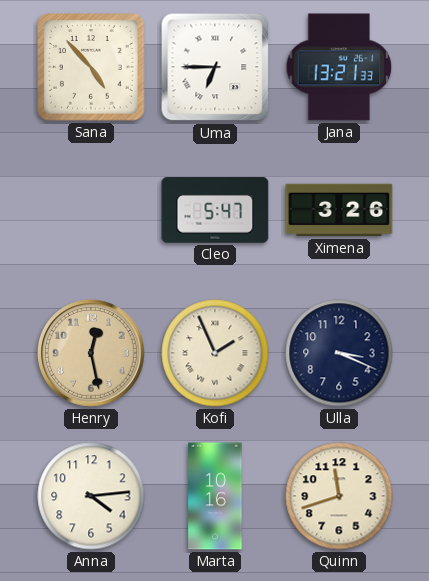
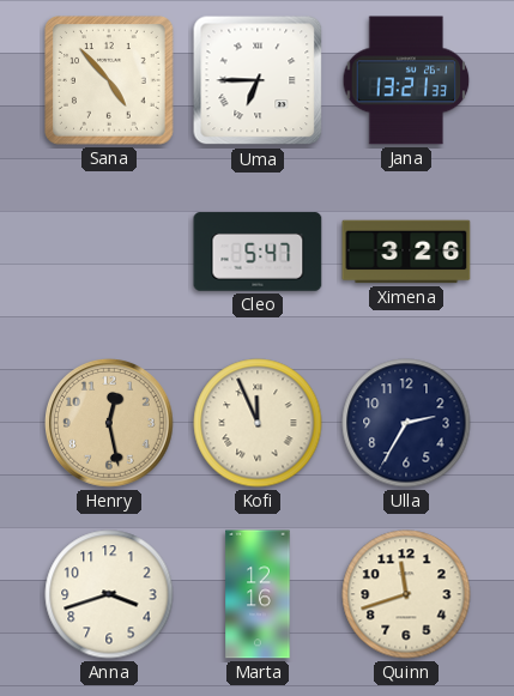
Kofi: 1:56 -> 11:56 (258, 423)
Ulla: 3:19 -> 2:35 (406, 423)
Anna: 4:14 -> 3:42 (109, 594)
Marta: 10:16 -> 12:16 (258, 594)
